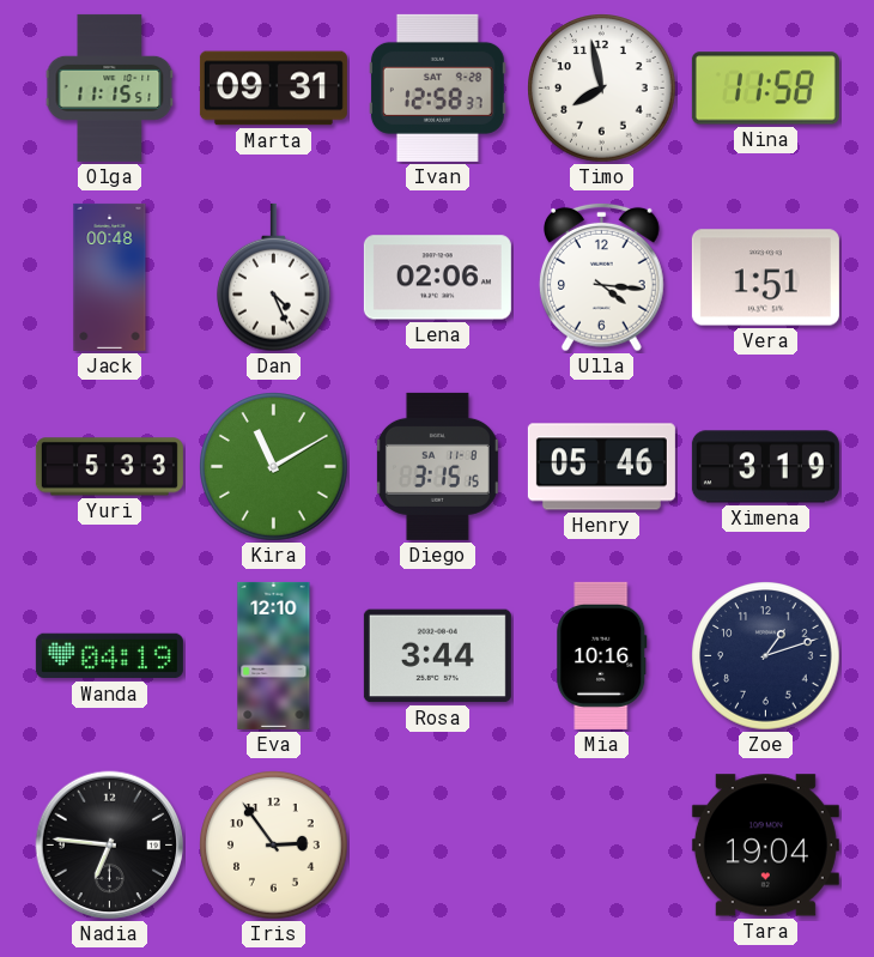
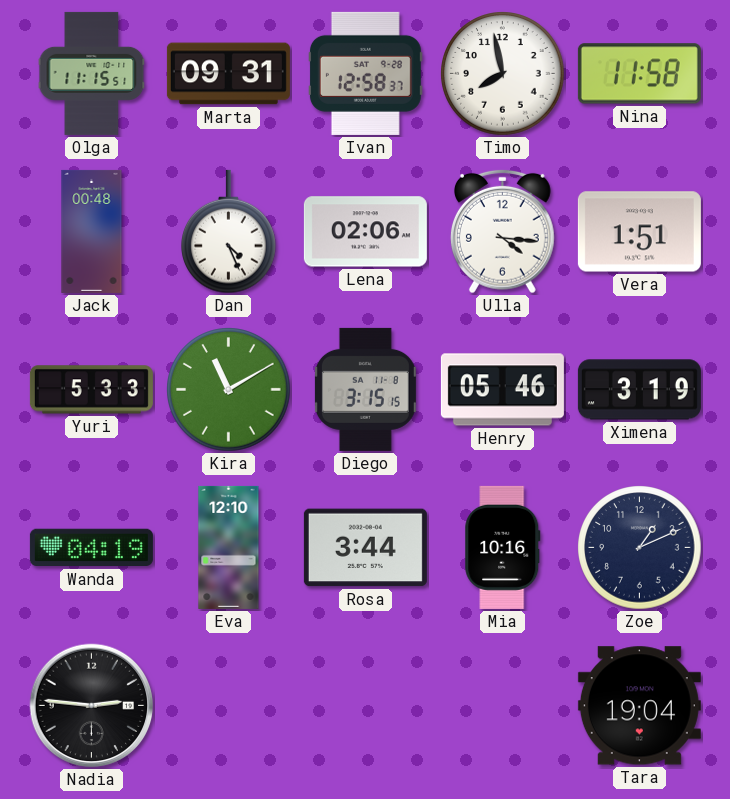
Zoe: 1:12 -> 1:11 (640, 548)
Nadia: 6:46 -> 2:46 (92, 706)
Iris: 2:54 -> none (274, 846)
